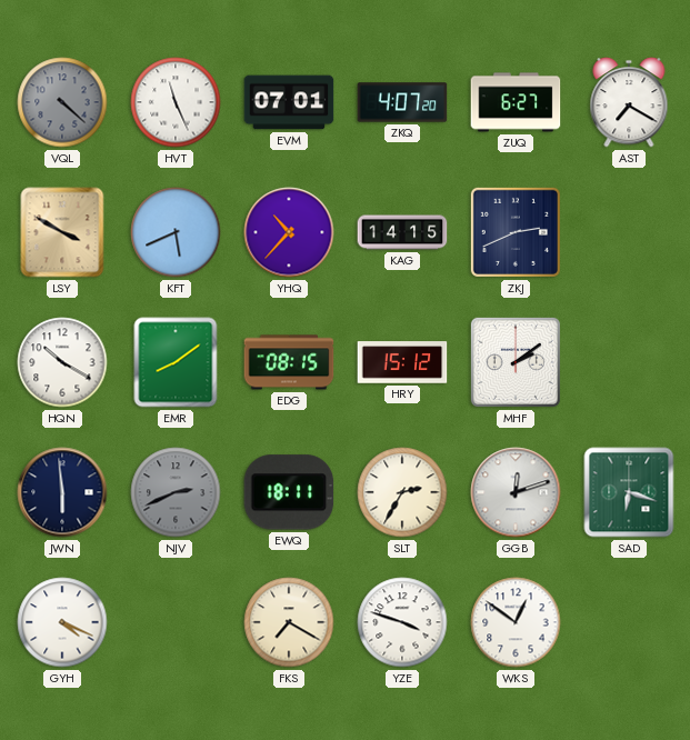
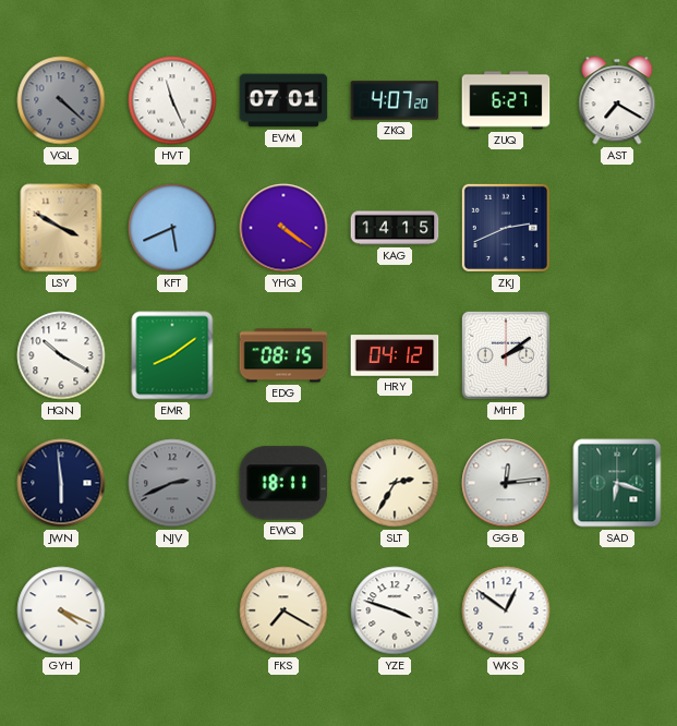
YHQ: 10:37 -> 4:21 (283, 228)
HRY: 15:12 -> 04:12 (395, 355)
GGB: 12:12 -> 12:14 (506, 483)
